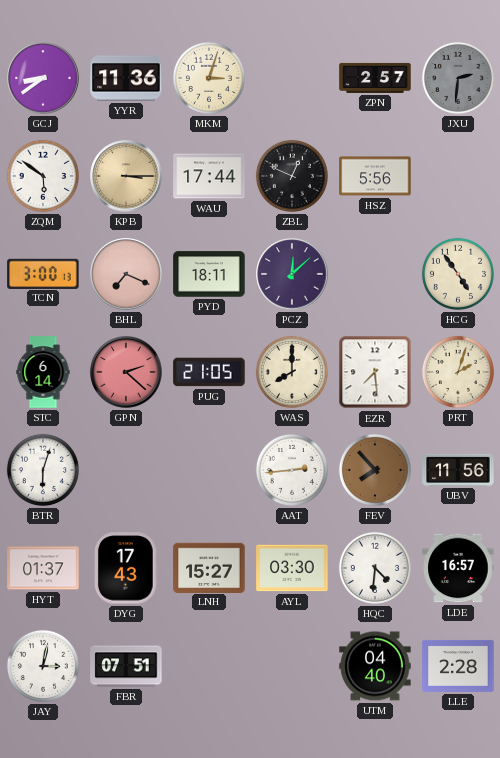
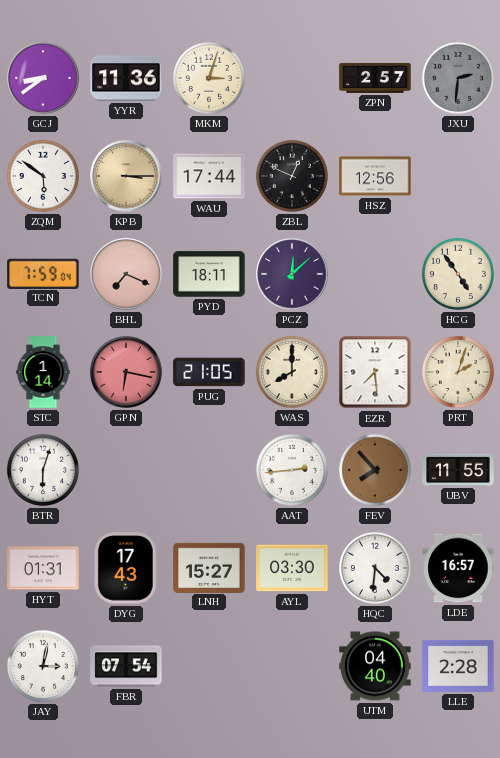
HSZ: 5:56 -> 12:56 (375, 176)
TCN: 3:00 -> 7:59 (43, 273)
STC: 6:14 -> 1:14 (43, 372)
GPN: 2:22 -> 6:17 (126, 372)
UBV: 11:56 -> 11:55 (458, 470)
HYT: 01:37 -> 01:31 (43, 568)
FBR: 07:51 -> 07:54 (126, 666)
